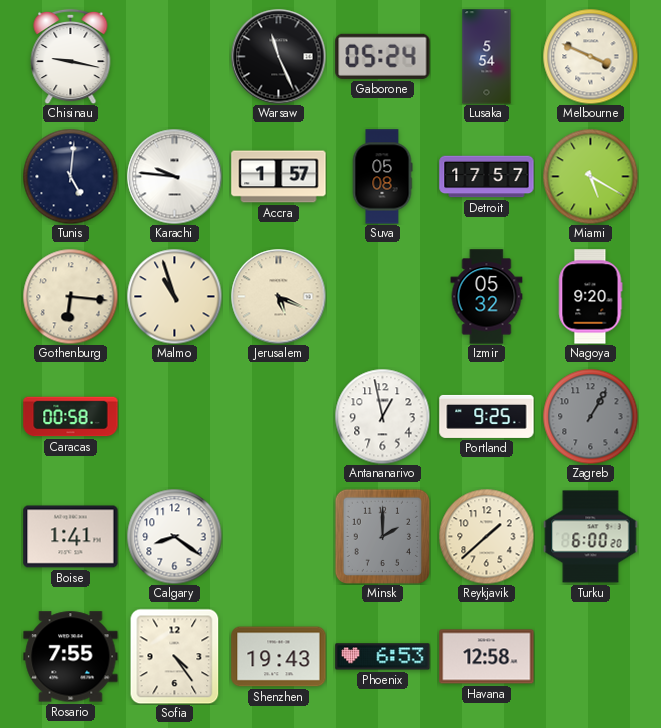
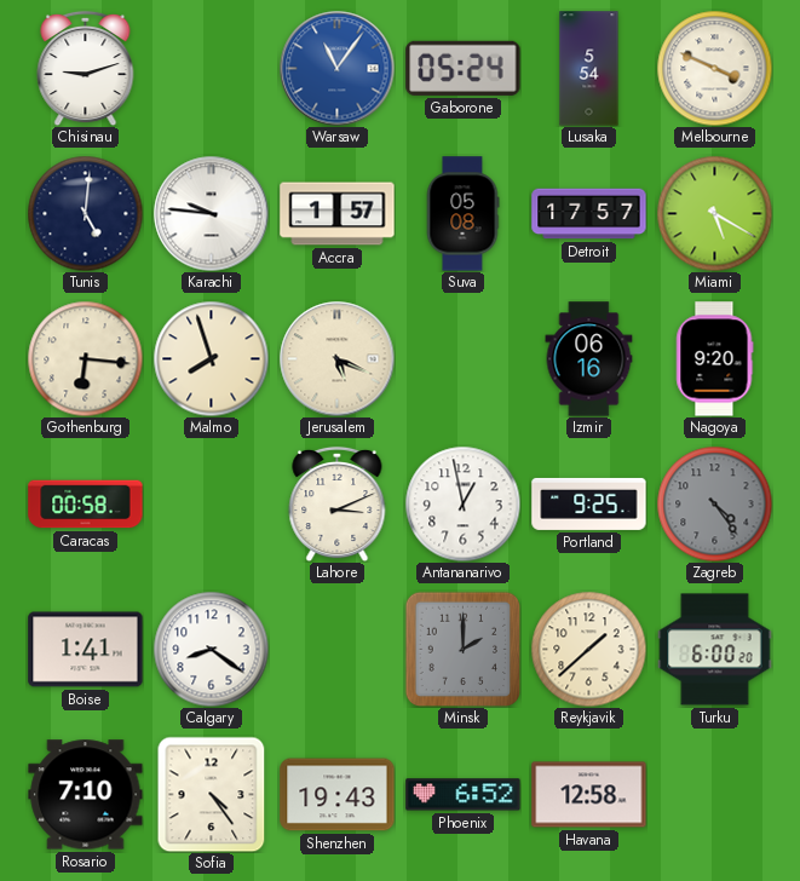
Chisinau: 9:17 -> 9:12 (86, 68)
Warsaw: 11:26 -> 11:06 (336, 68)
Warsaw dial: black -> blue (336, 68)
Malmo: 10:57 -> 7:57 (211, 358)
Izmir: 05:32 -> 06:16 (589, 359)
Lahore: none -> 3:11 (338, 503)
Zagreb: 1:05 -> 4:24 (714, 503)
Rosario: 7:55 -> 7:10 (86, 795)
Phoenix: 6:53 -> 6:52 (464, 795)
